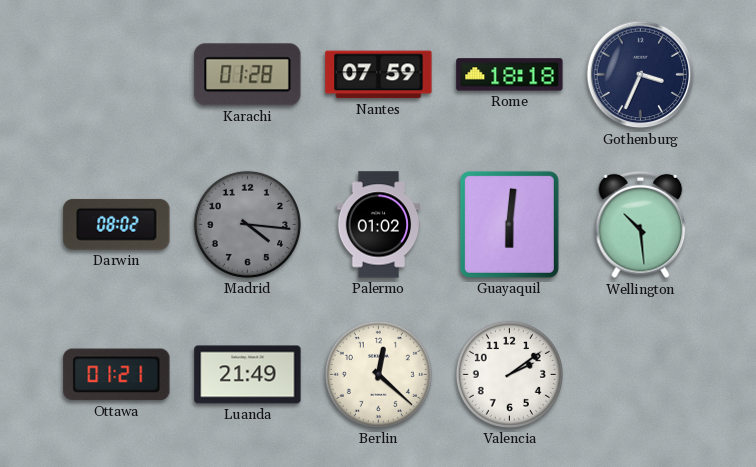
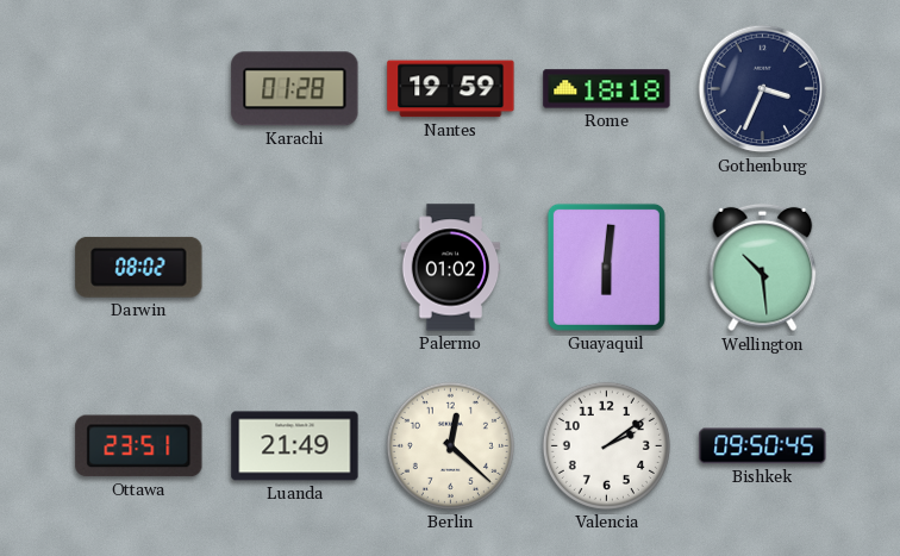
Nantes: 07:59 -> 19:59 (451, 89)
Madrid: 4:16 -> none (247, 224)
Ottawa: 01:21 -> 23:51 (139, 446)
Bishkek: none -> 09:50 (763, 446)
